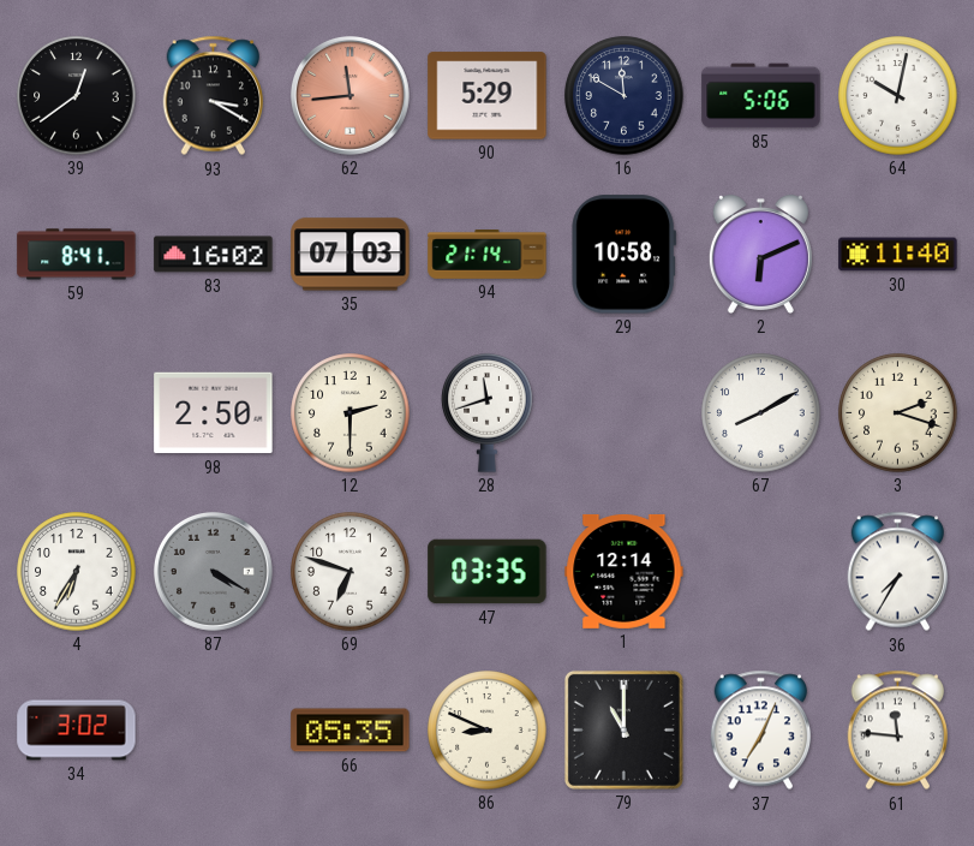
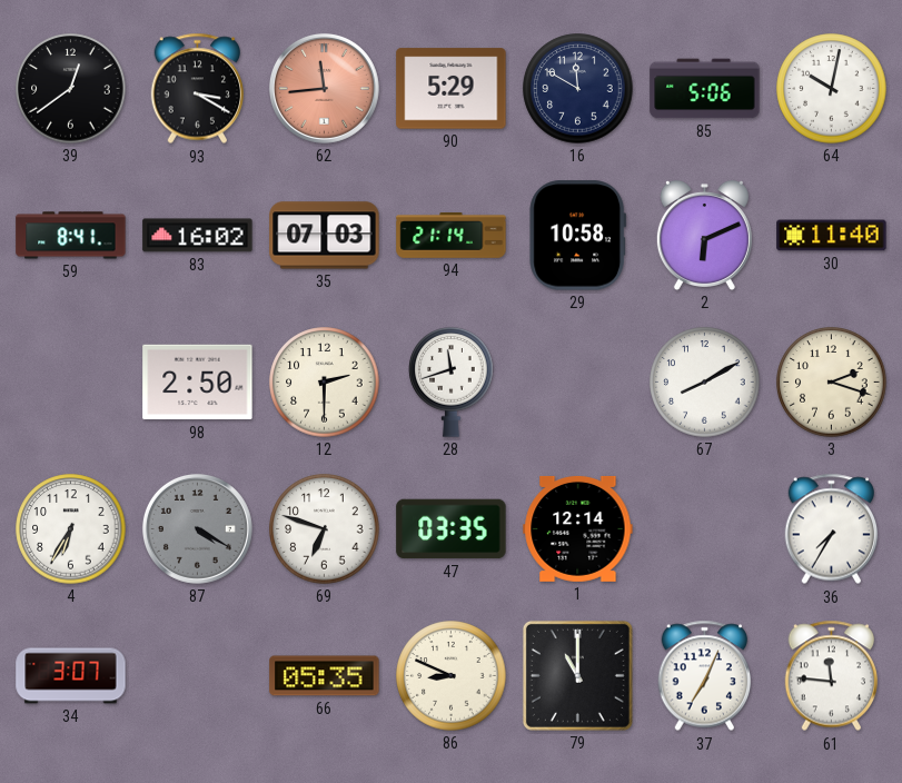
34: 3:02 -> 3:07 (71, 676)
